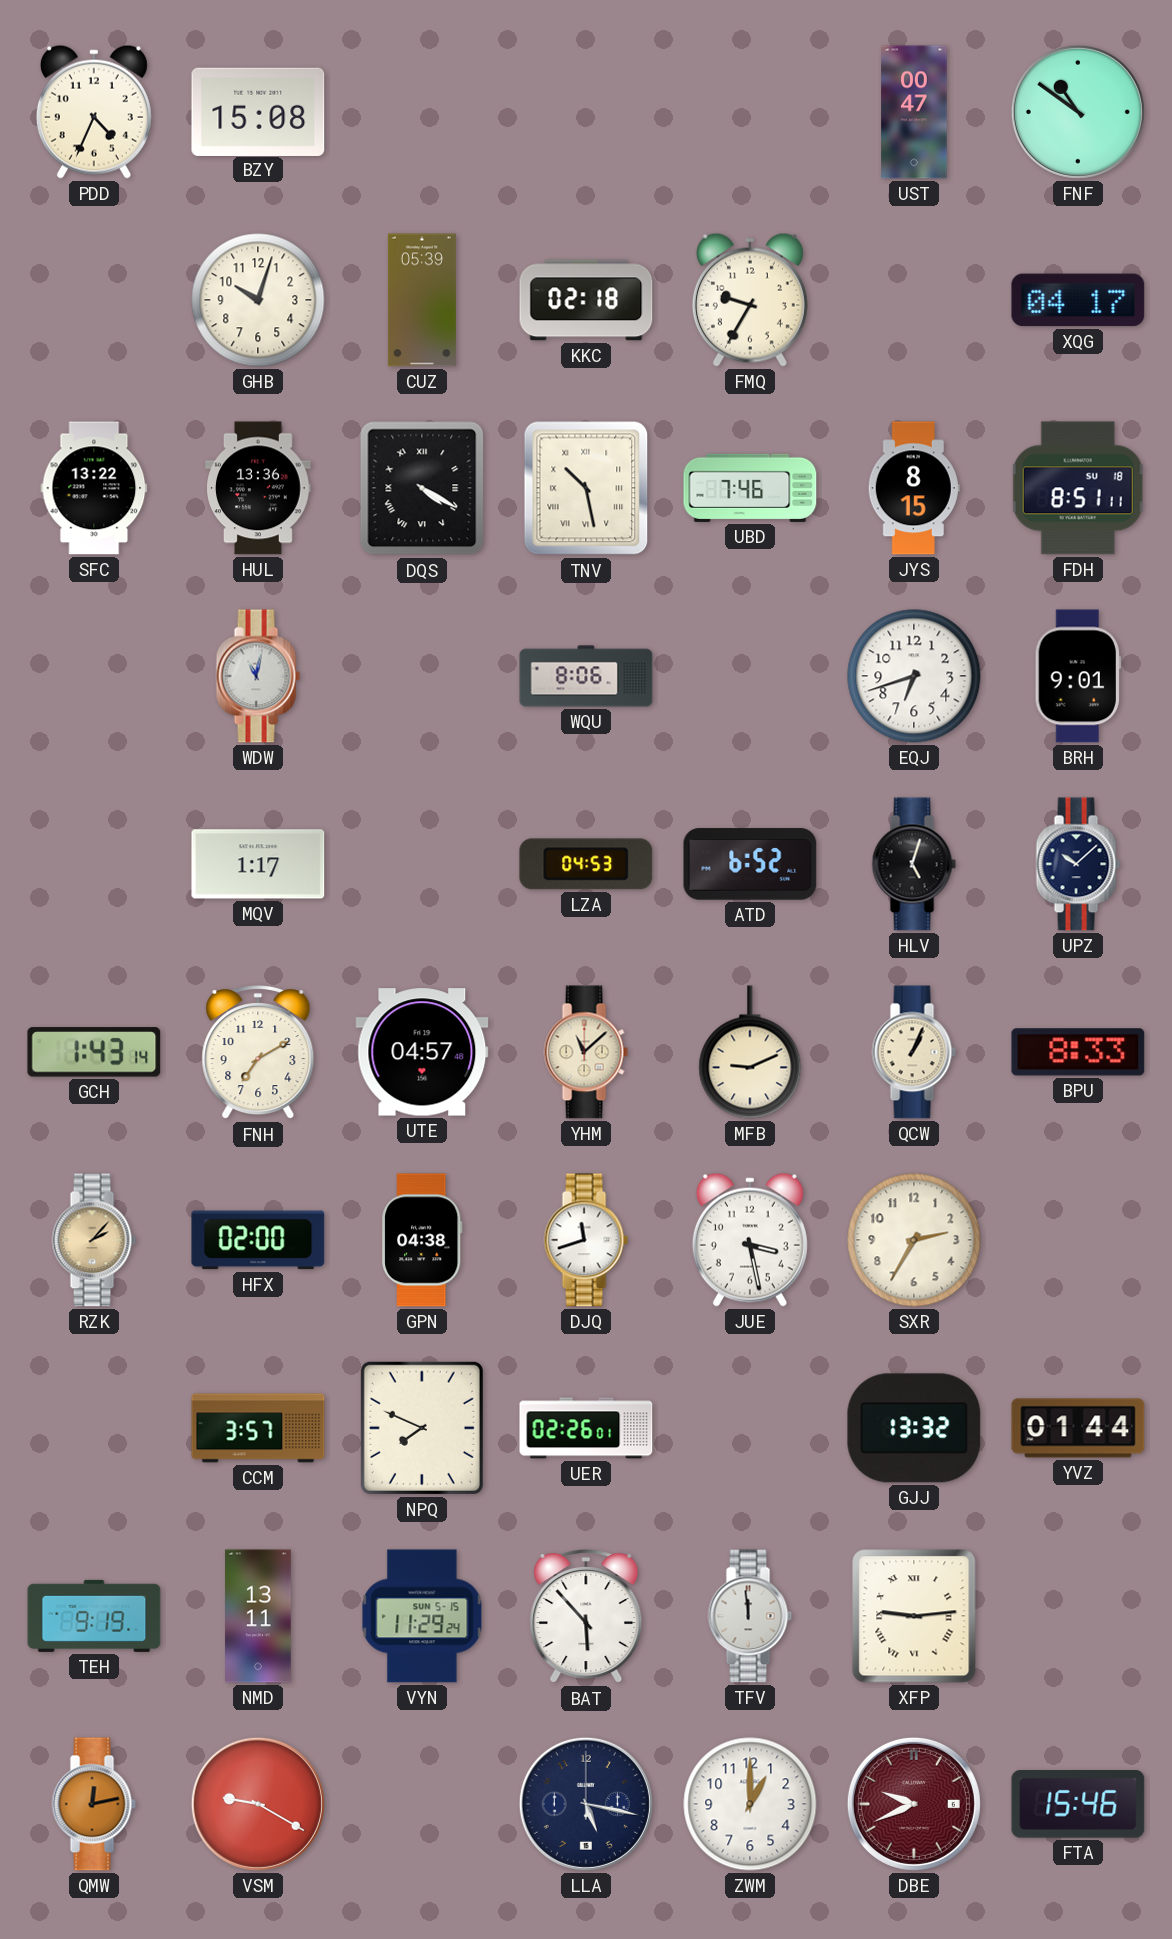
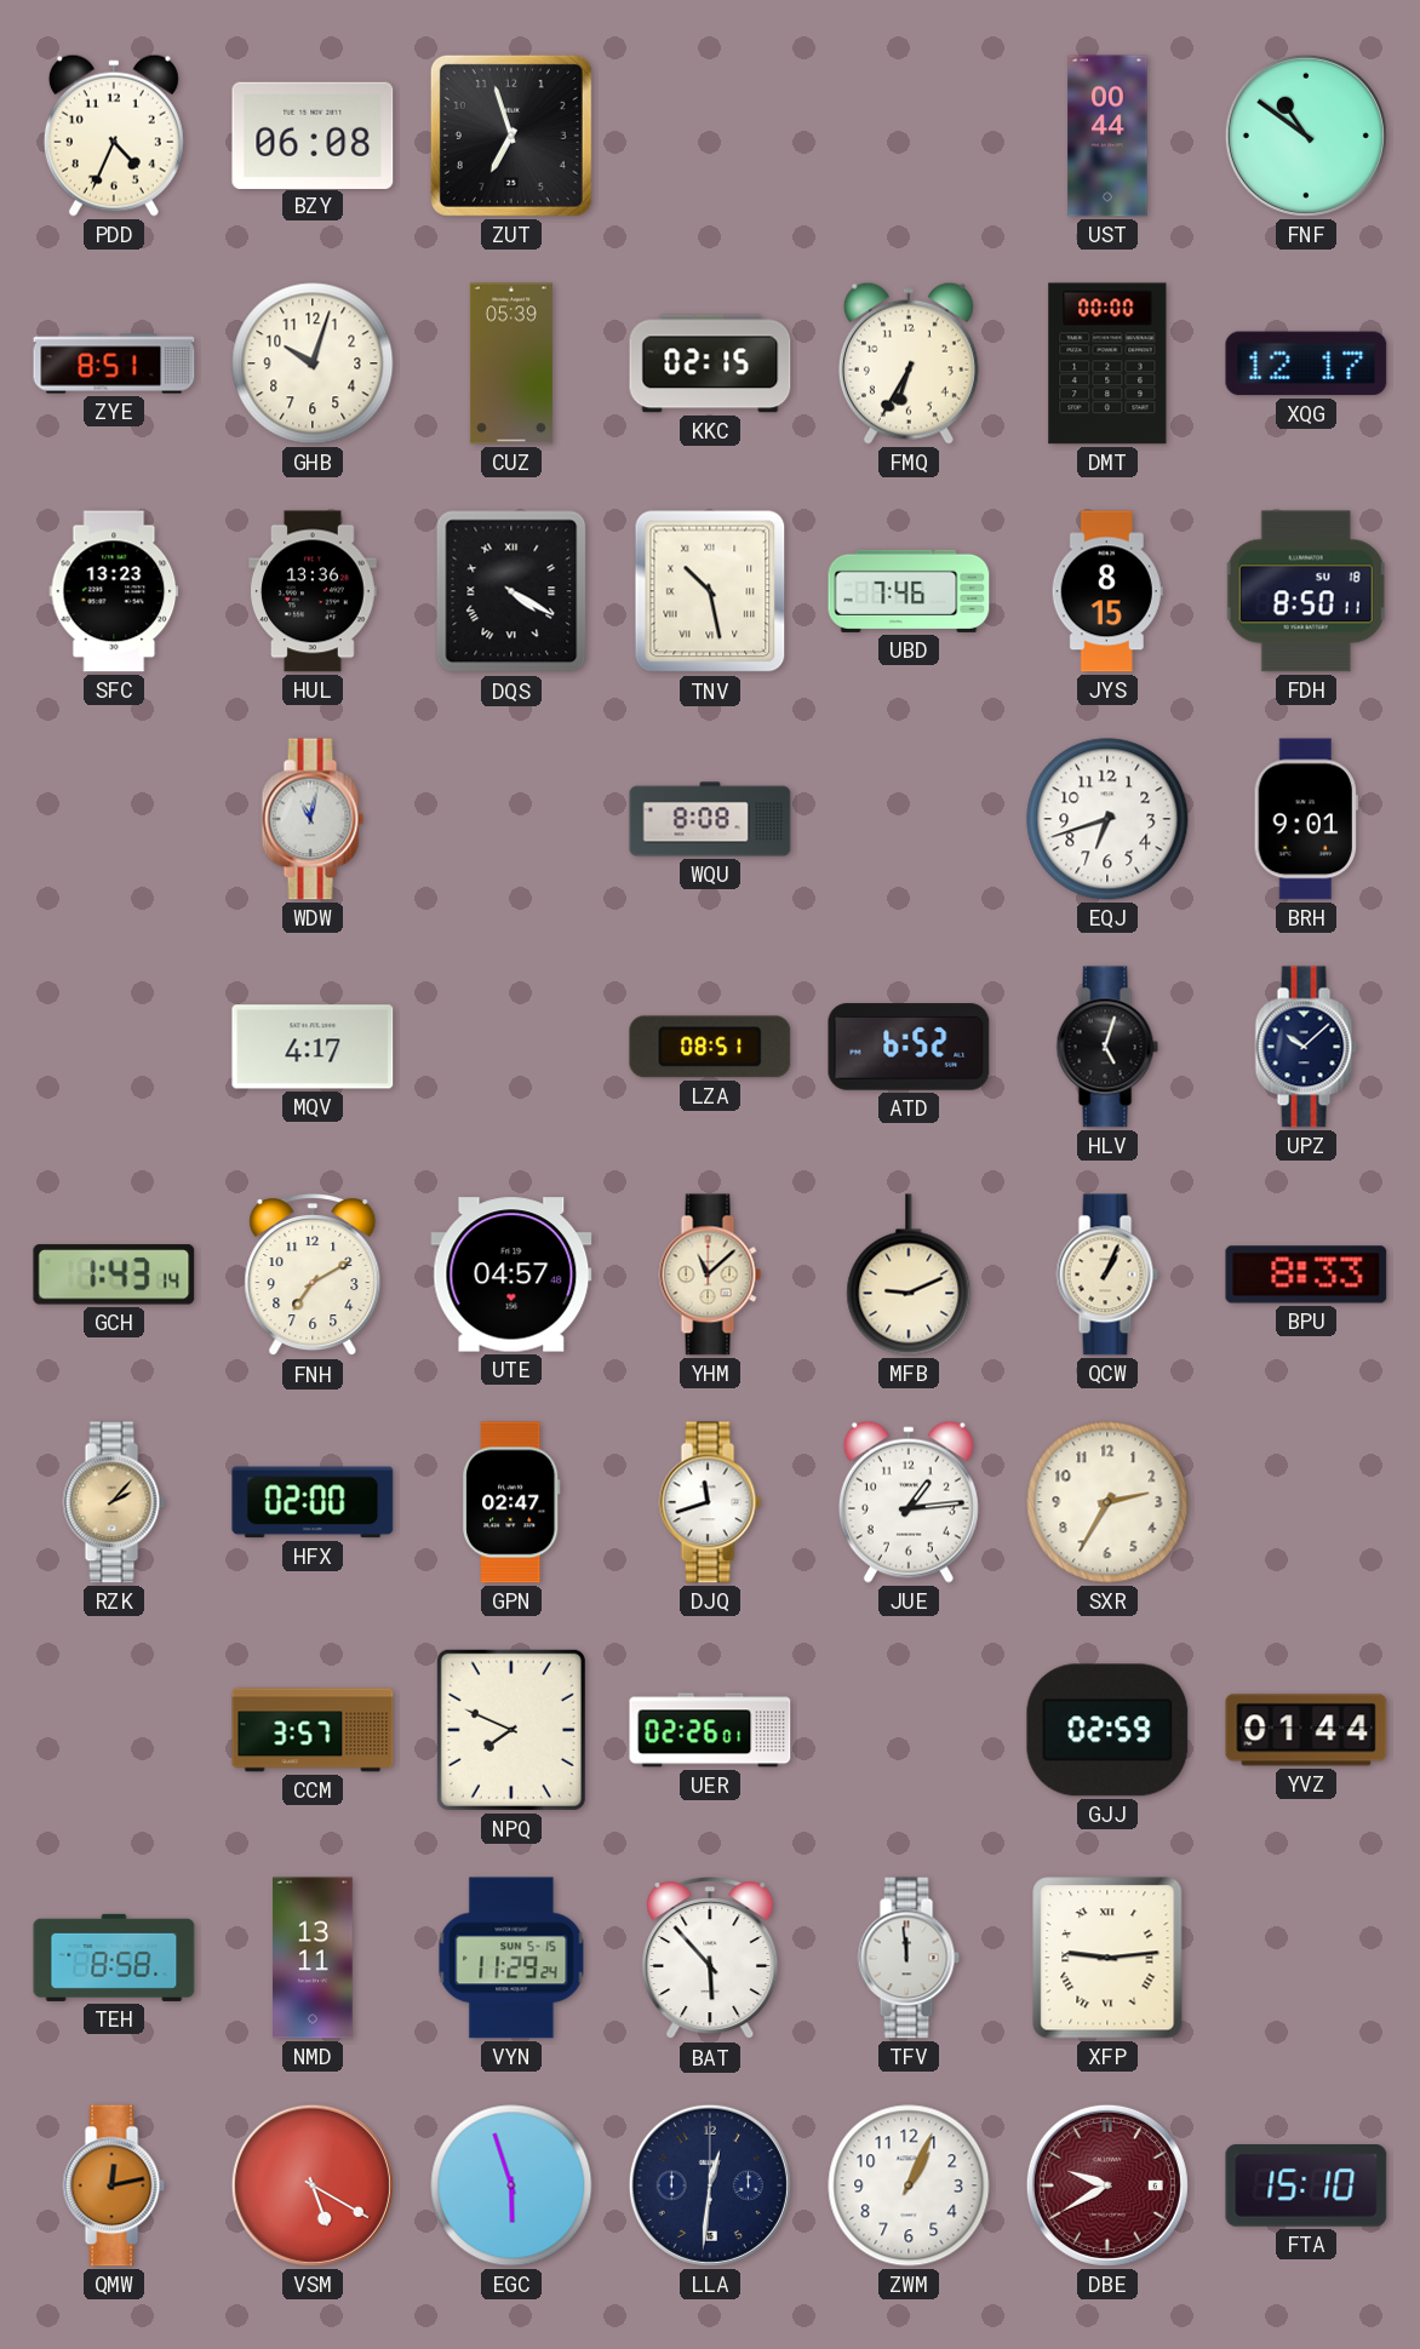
BZY: 15:08 -> 06:08 (313, 134)
ZUT: none -> 6:57 (511, 136)
UST: 00:47 -> 00:44 (1107, 136)
ZYE: none -> 8:51 (114, 363)
KKC: 02:18 -> 02:15 (710, 363)
FMQ: 9:35 -> 6:35 (909, 363)
DMT: none -> 00:00 (1107, 363)
XQG: 04:17 -> 12:17 (1306, 363)
SFC: 13:22 -> 13:23 (114, 591)
FDH: 8:51 -> 8:50 (1306, 591)
WQU: 8:06 -> 8:08 (710, 819)
MQV: 1:17 -> 4:17 (313, 1047)
LZA: 04:53 -> 08:51 (710, 1047)
GPN: 04:38 -> 02:47 (511, 1502)
JUE: 3:28 -> 1:14 (909, 1502)
GJJ: 13:32 -> 02:59 (1107, 1730)
TEH: 9:19 -> 8:58 (114, 1958)
VSM: 9:20 -> 5:20 (313, 2185)
EGC: none -> 5:57 (511, 2185)
LLA: 5:17 -> 12:31 (710, 2185)
ZWM: 1:00 -> 1:04 (909, 2185)
DBE: 9:41 -> 9:40 (1107, 2185)
FTA: 15:46 -> 15:10 (1306, 2185)
